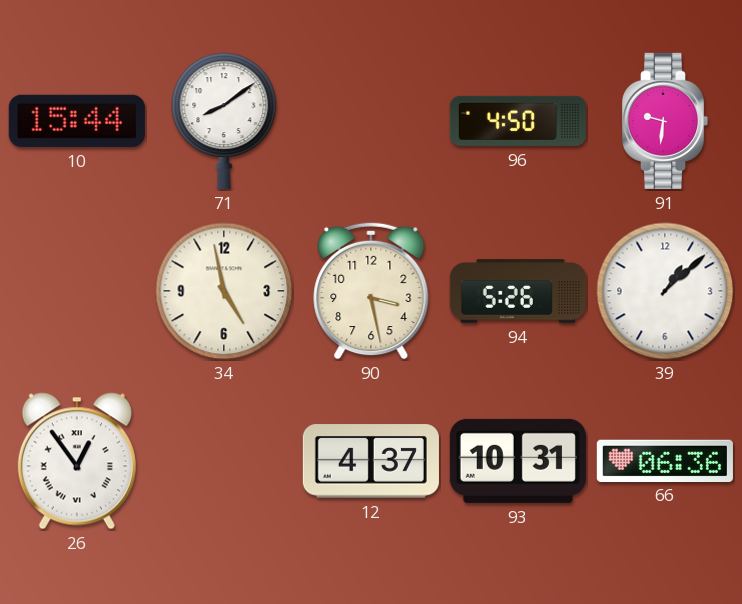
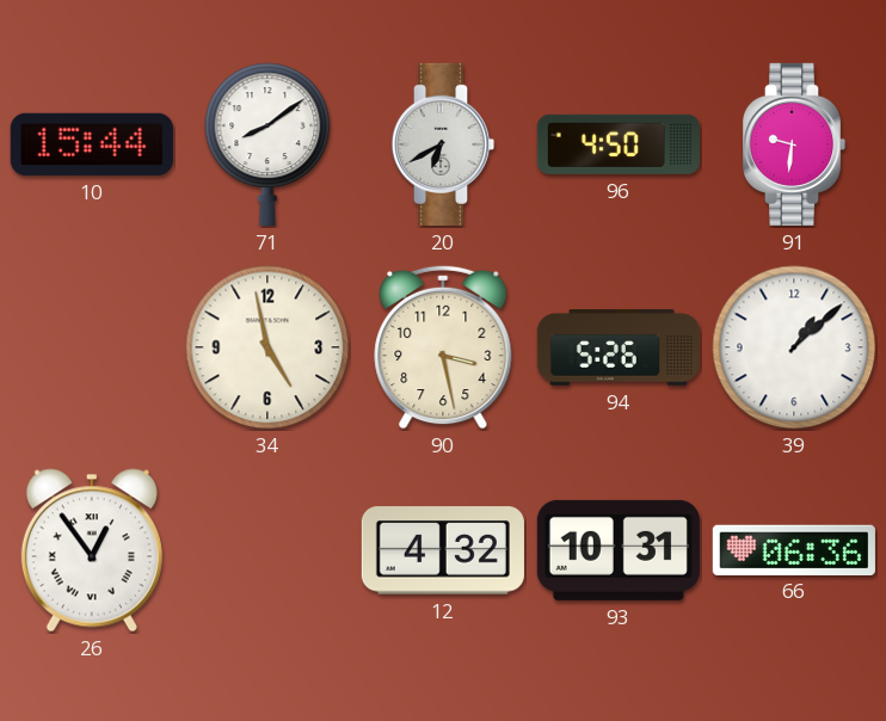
20: none -> 6:40 (443, 144)
12: 4:37 -> 4:32 (443, 550)
